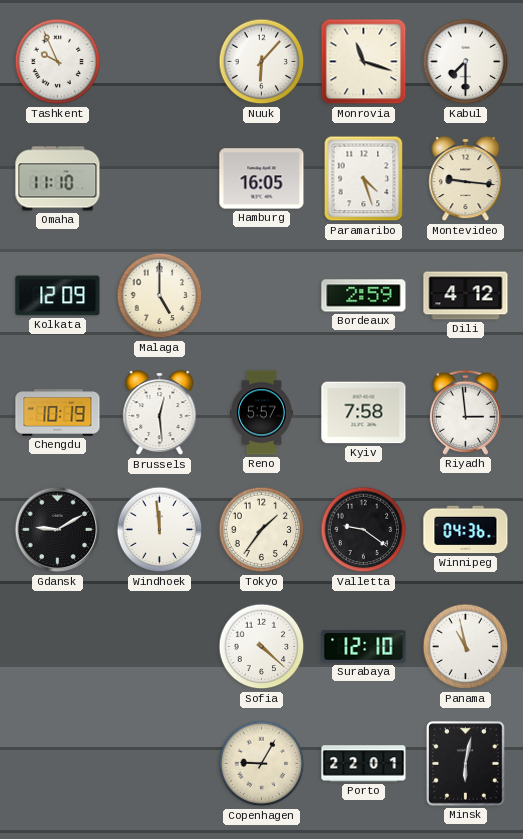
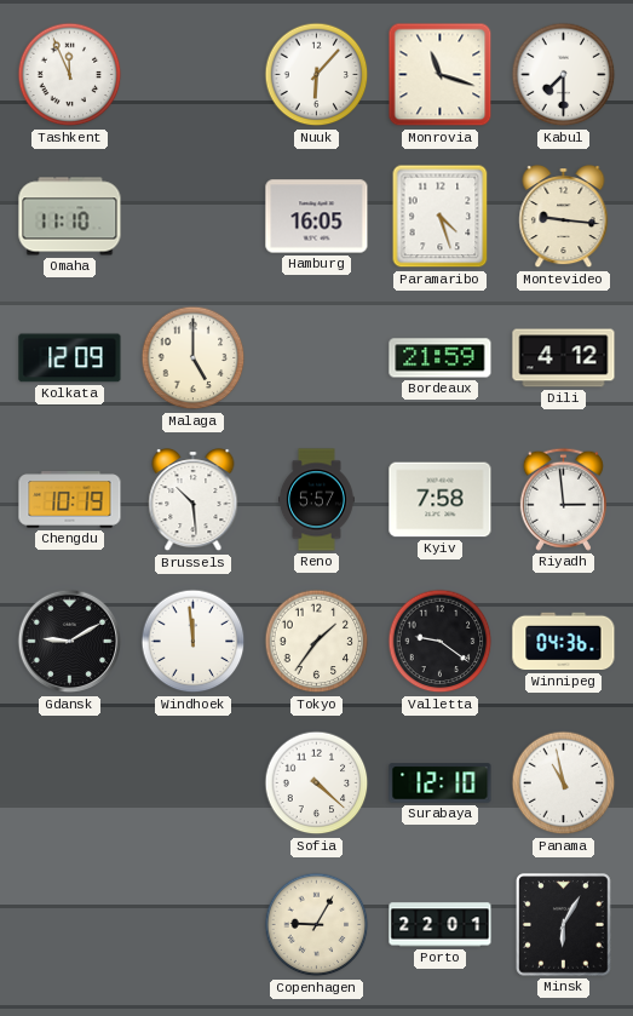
Tashkent: 9:56 -> 11:56 (70, 75)
Bordeaux: 2:59 -> 21:59 (441, 358)
Brussels: 12:29 -> 10:29 (194, 500)
Minsk: 6:02 -> 6:05 (564, 925)
